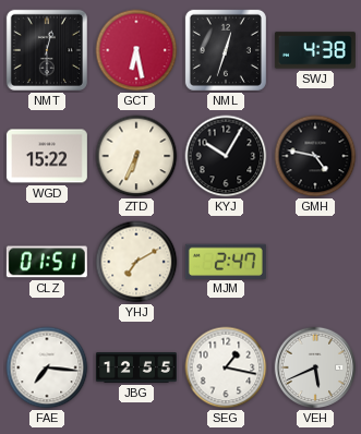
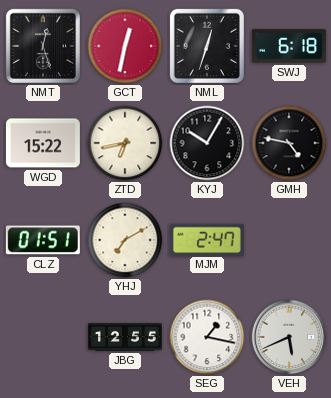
NMT: 12:30 -> 12:27 (43, 46)
GCT: 6:28 -> 12:32 (125, 46)
SWJ: 4:38 -> 6:18 (289, 46)
ZTD: 6:34 -> 6:43 (125, 143)
FAE: 7:16 -> none (47, 367)
